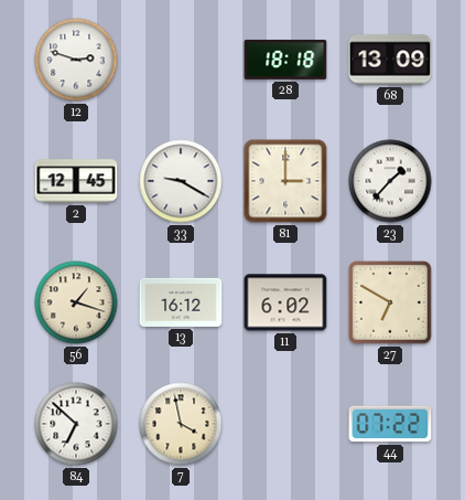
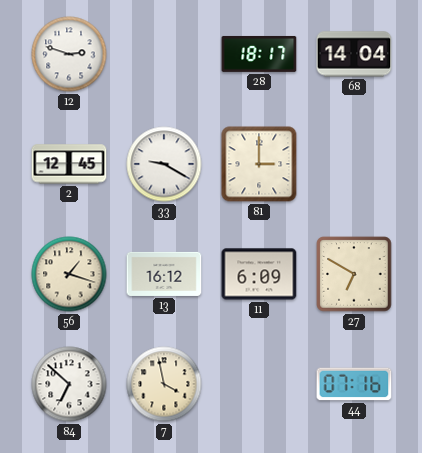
28: 18:18 -> 18:17 (259, 54)
68: 13:09 -> 14:04 (354, 54)
23: 1:37 -> none (390, 181)
11: 6:02 -> 6:09 (259, 274)
44: 07:22 -> 07:16 (354, 384)
